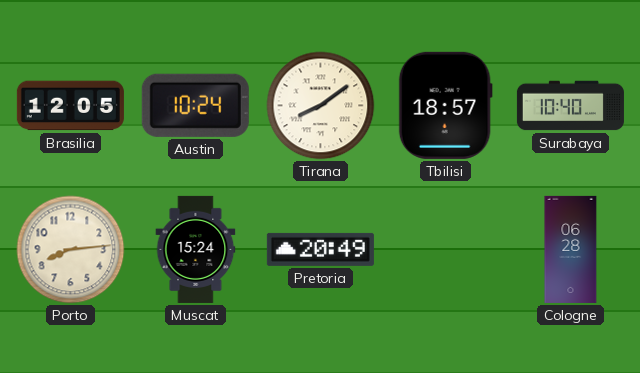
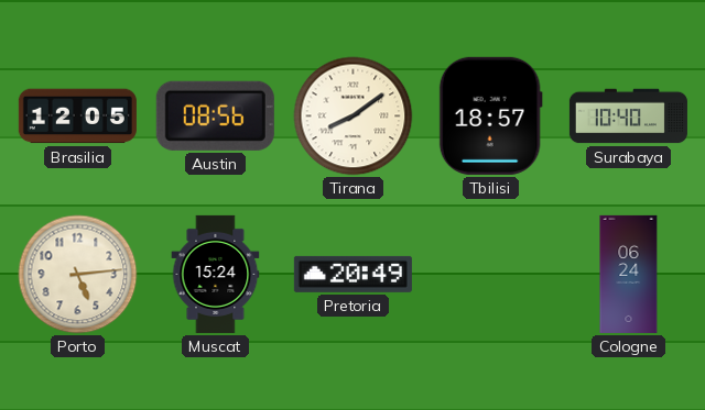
Austin: 10:24 -> 08:56 (215, 115)
Porto: 8:14 -> 5:14 (78, 275)
Cologne: 06:28 -> 06:24 (629, 274)
